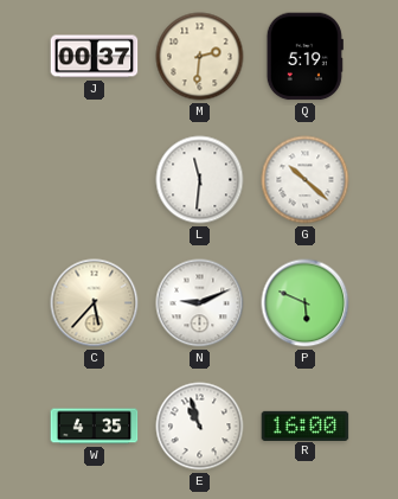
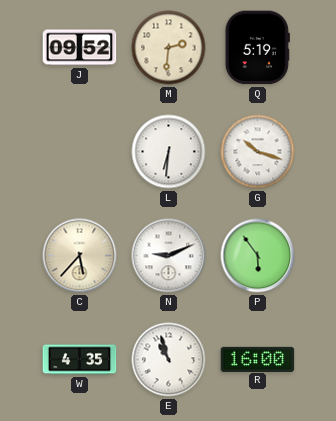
J: 00:37 -> 09:52 (80, 48)
L: 11:31 -> 6:31 (169, 152)
G: 10:22 -> 10:18 (258, 152)
P: 5:49 -> 5:54 (258, 256)
